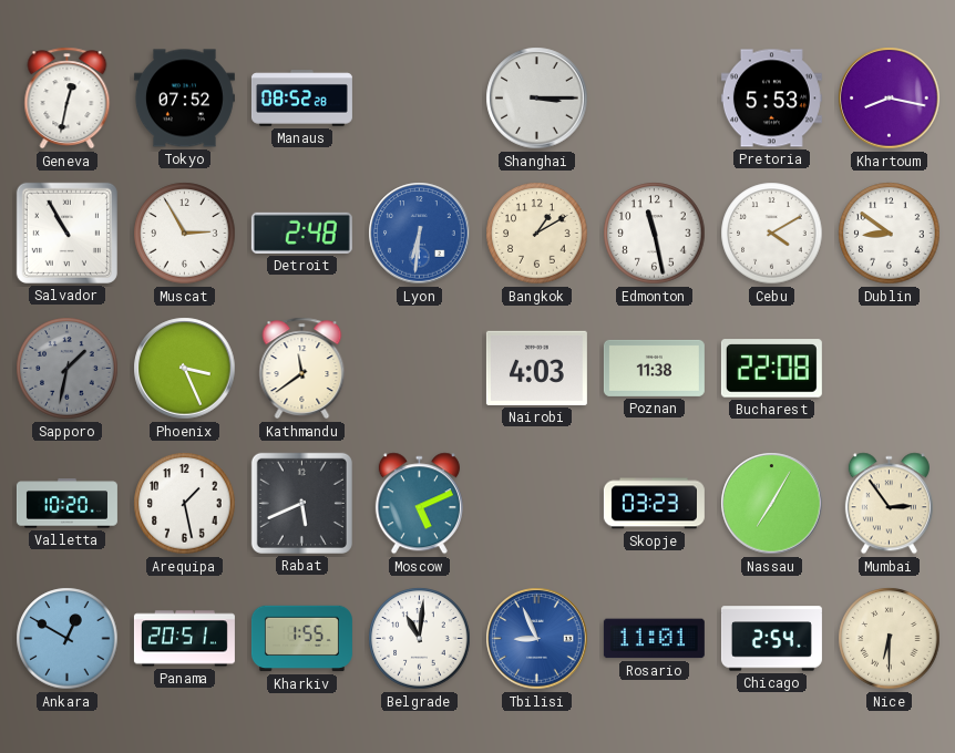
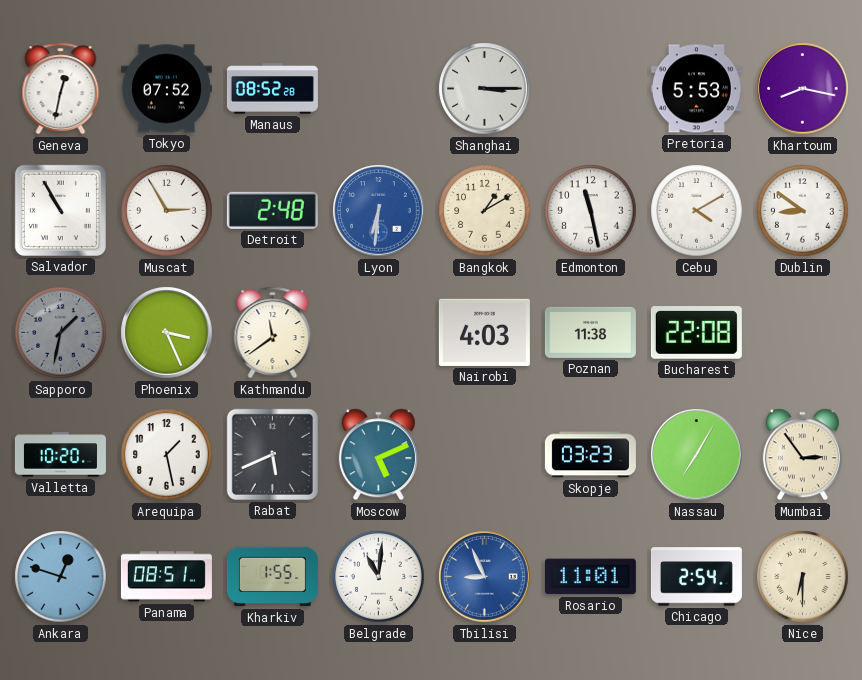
Ankara: 12:50 -> 12:48 (61, 577)
Panama: 20:51 -> 08:51 (166, 577)
